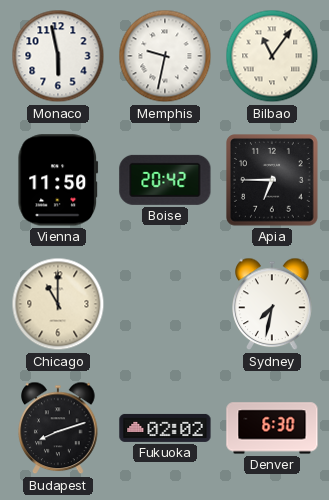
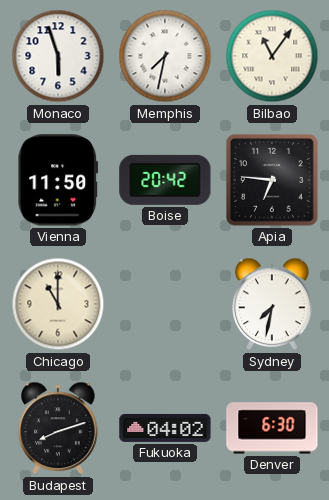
Monaco: 5:58 -> 5:57 (58, 56)
Memphis: 9:32 -> 7:32 (165, 56)
Apia: 6:45 -> 6:46 (273, 181)
Fukuoka: 02:02 -> 04:02 (165, 428)
